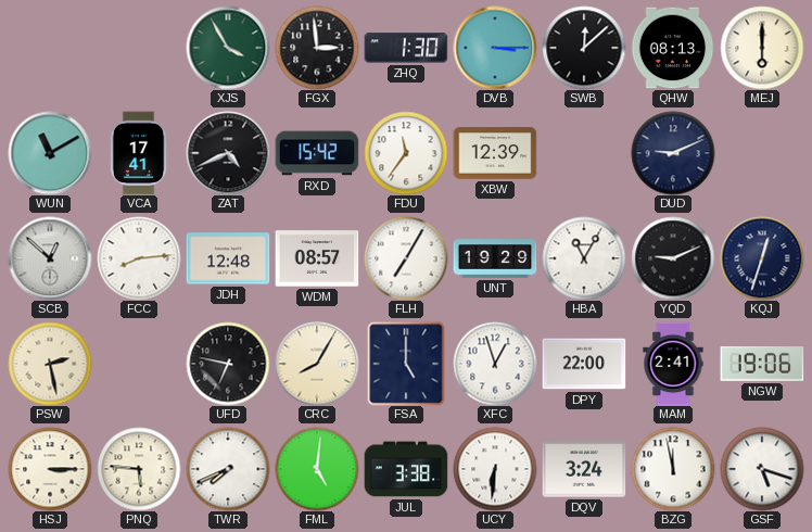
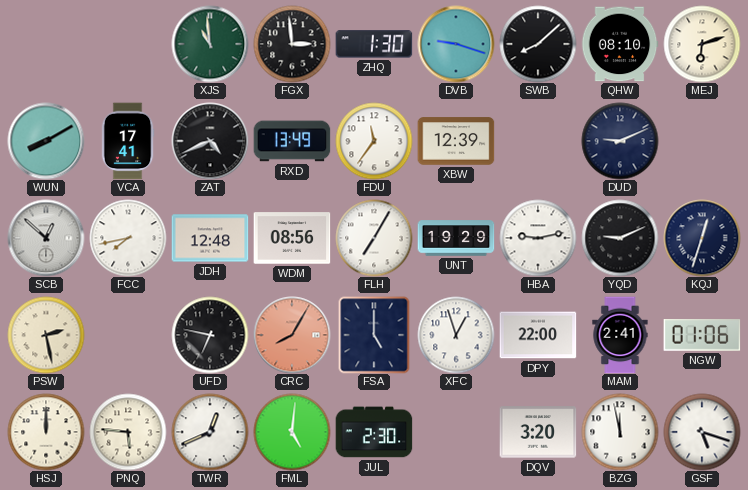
XJS: 3:55 -> 10:59 (210, 44)
DVB: 3:15 -> 9:18 (456, 44)
SWB: 12:08 -> 8:08 (538, 44)
QHW: 08:13 -> 08:10 (620, 44)
MEJ: 6:00 -> 6:12 (702, 44)
WUN: 11:10 -> 8:10 (46, 141)
RXD: 15:42 -> 13:49 (292, 141)
FCC: 8:14 -> 7:43 (128, 238)
WDM: 08:57 -> 08:56 (292, 238)
HBA: 11:05 -> 9:13 (538, 238)
CRC dial: cream -> salmon (292, 335)
NGW: 19:06 -> 01:06 (702, 336)
HSJ: 3:15 -> 12:00 (46, 432)
TWR: 7:41 -> 12:41 (210, 432)
JUL: 3:38 -> 2:30 (374, 432)
UCY: 6:31 -> none (495, 469)
DQV: 3:24 -> 3:20 (538, 432)
